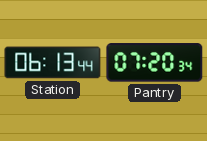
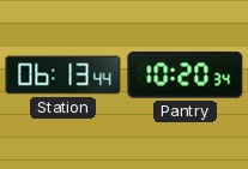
Pantry: 07:20 -> 10:20 (186, 76)
